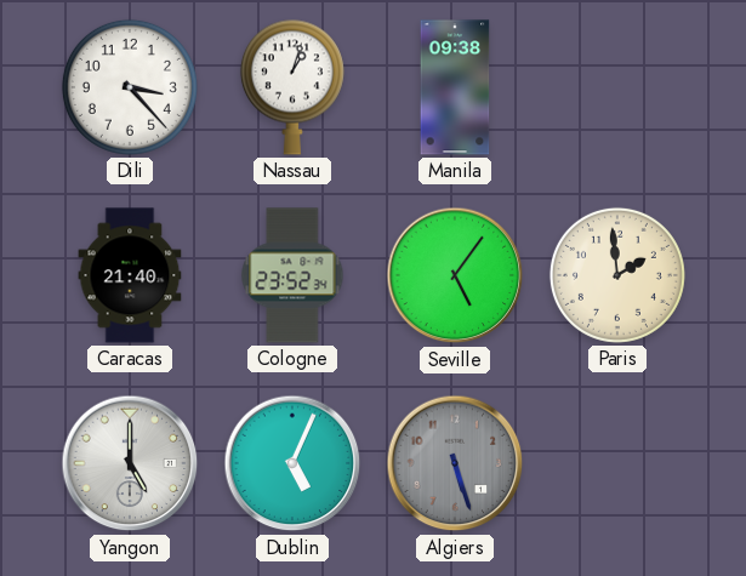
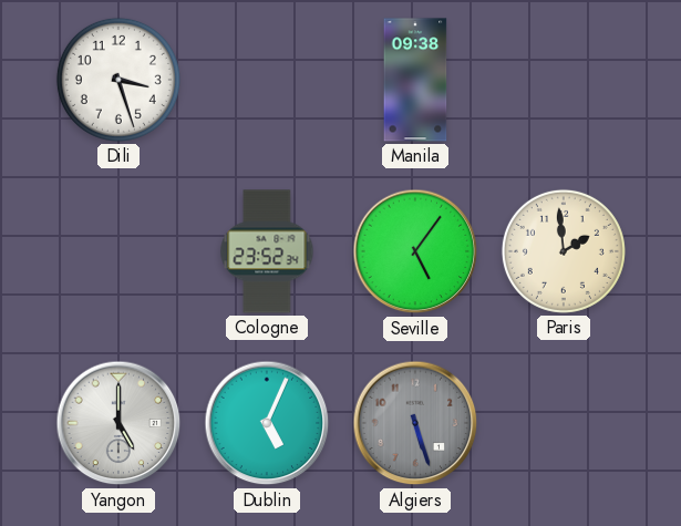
Dili: 3:23 -> 3:27 (118, 80)
Nassau: 1:03 -> none (292, 87)
Caracas: 21:40 -> none (130, 275)
